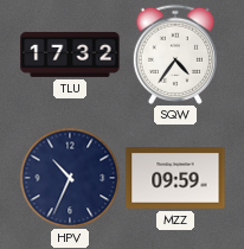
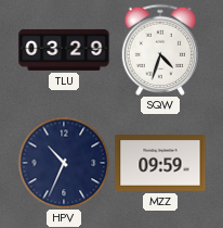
TLU: 17:32 -> 03:29 (64, 50)
SQW: 4:36 -> 4:33 (159, 50)
